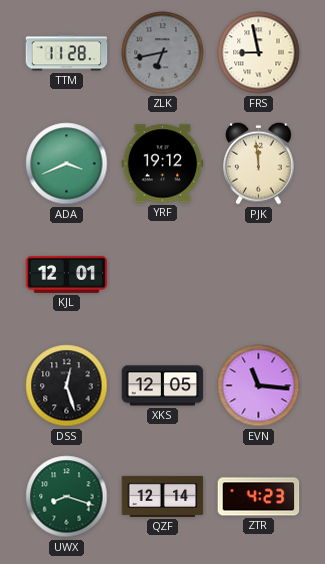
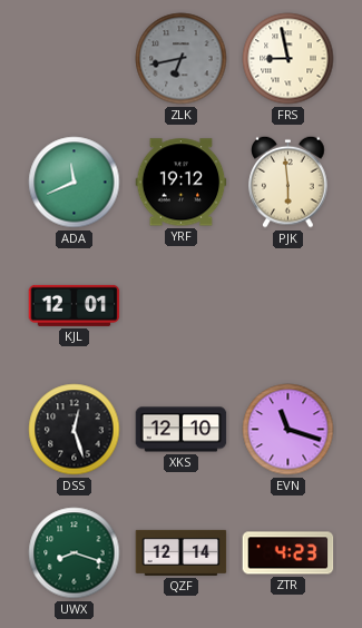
TTM: 11:28 -> none (67, 53)
ADA: 3:41 -> 11:41 (75, 183)
PJK: 11:59 -> 5:59 (288, 181)
XKS: 12:05 -> 12:10 (182, 430)
EVN: 11:16 -> 11:18 (288, 430)
